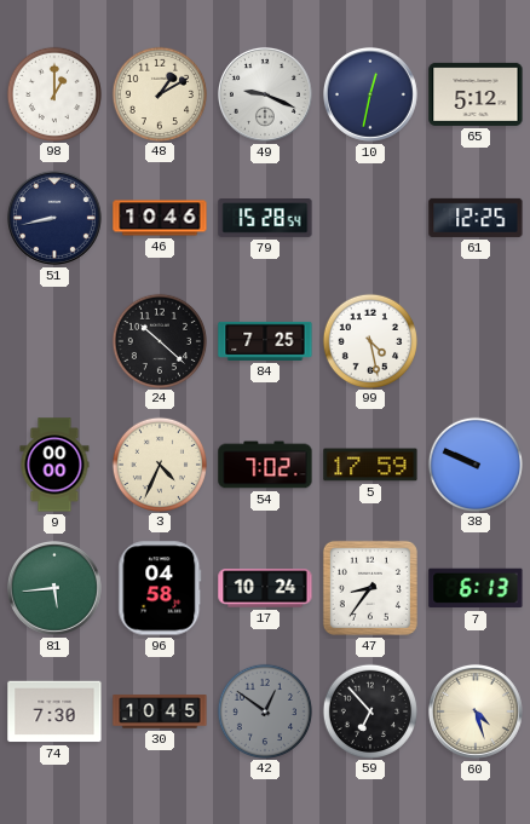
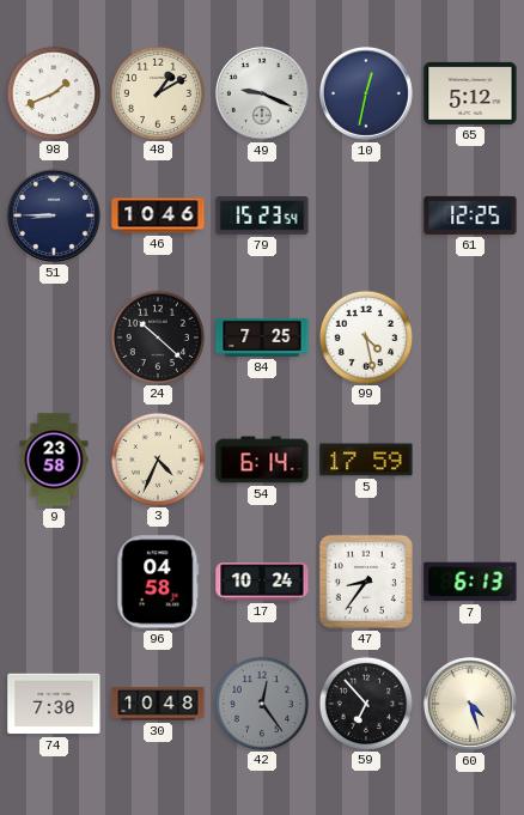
98: 1:00 -> 1:41 (53, 92)
51: 8:43 -> 8:45 (54, 215)
79: 15:28 -> 15:23 (262, 215)
9: 00:00 -> 23:58 (54, 460)
54: 7:02 -> 6:14 (262, 460)
38: 9:49 -> none (474, 463)
81: 5:44 -> none (54, 588)
30: 10:45 -> 10:48 (158, 704)
42: 12:51 -> 12:24 (261, 703)
